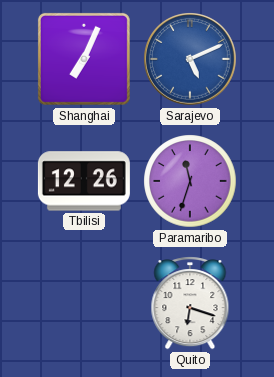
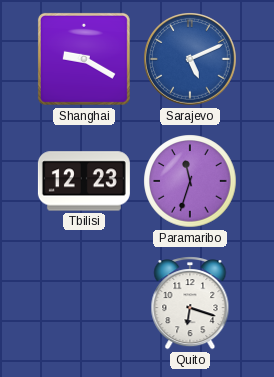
Shanghai: 7:04 -> 9:20 (84, 59)
Tbilisi: 12:26 -> 12:23 (84, 181)
